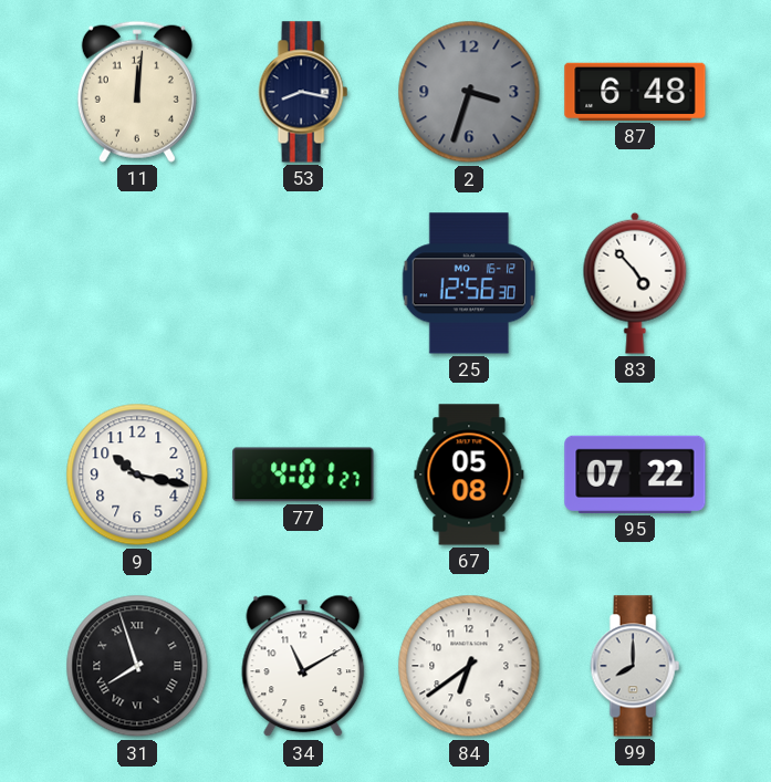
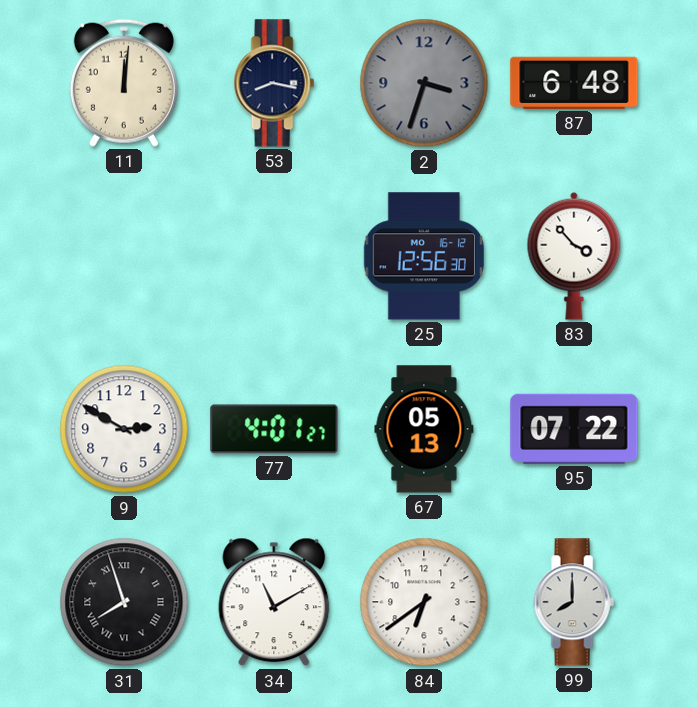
83: 4:53 -> 3:53 (574, 256)
9: 10:17 -> 2:50 (124, 429)
67: 05:08 -> 05:13 (424, 429)
